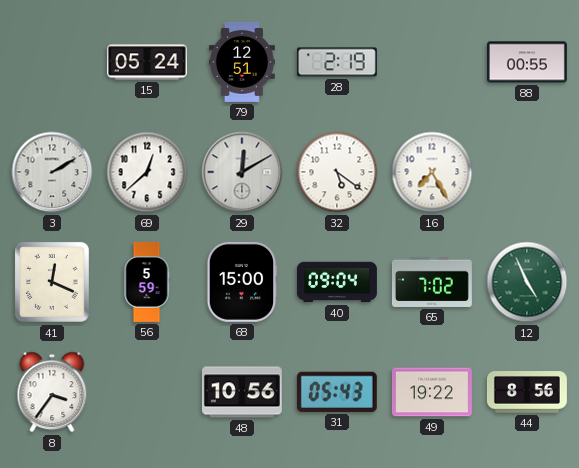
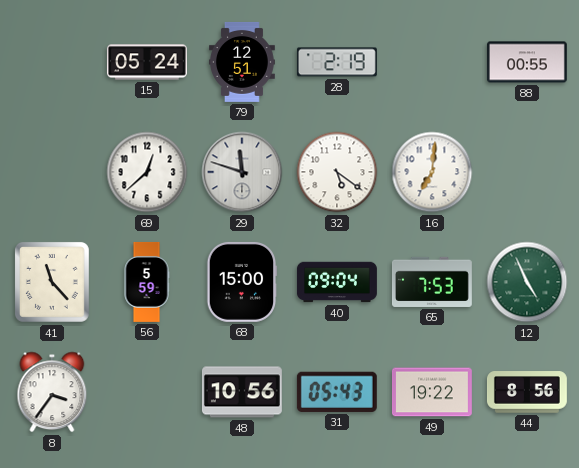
3: 2:10 -> none (52, 172)
29: 12:10 -> 11:48 (242, 172)
16: 7:25 -> 7:01 (432, 172)
41: 12:19 -> 11:23 (52, 282)
65: 7:02 -> 7:53 (432, 282)
